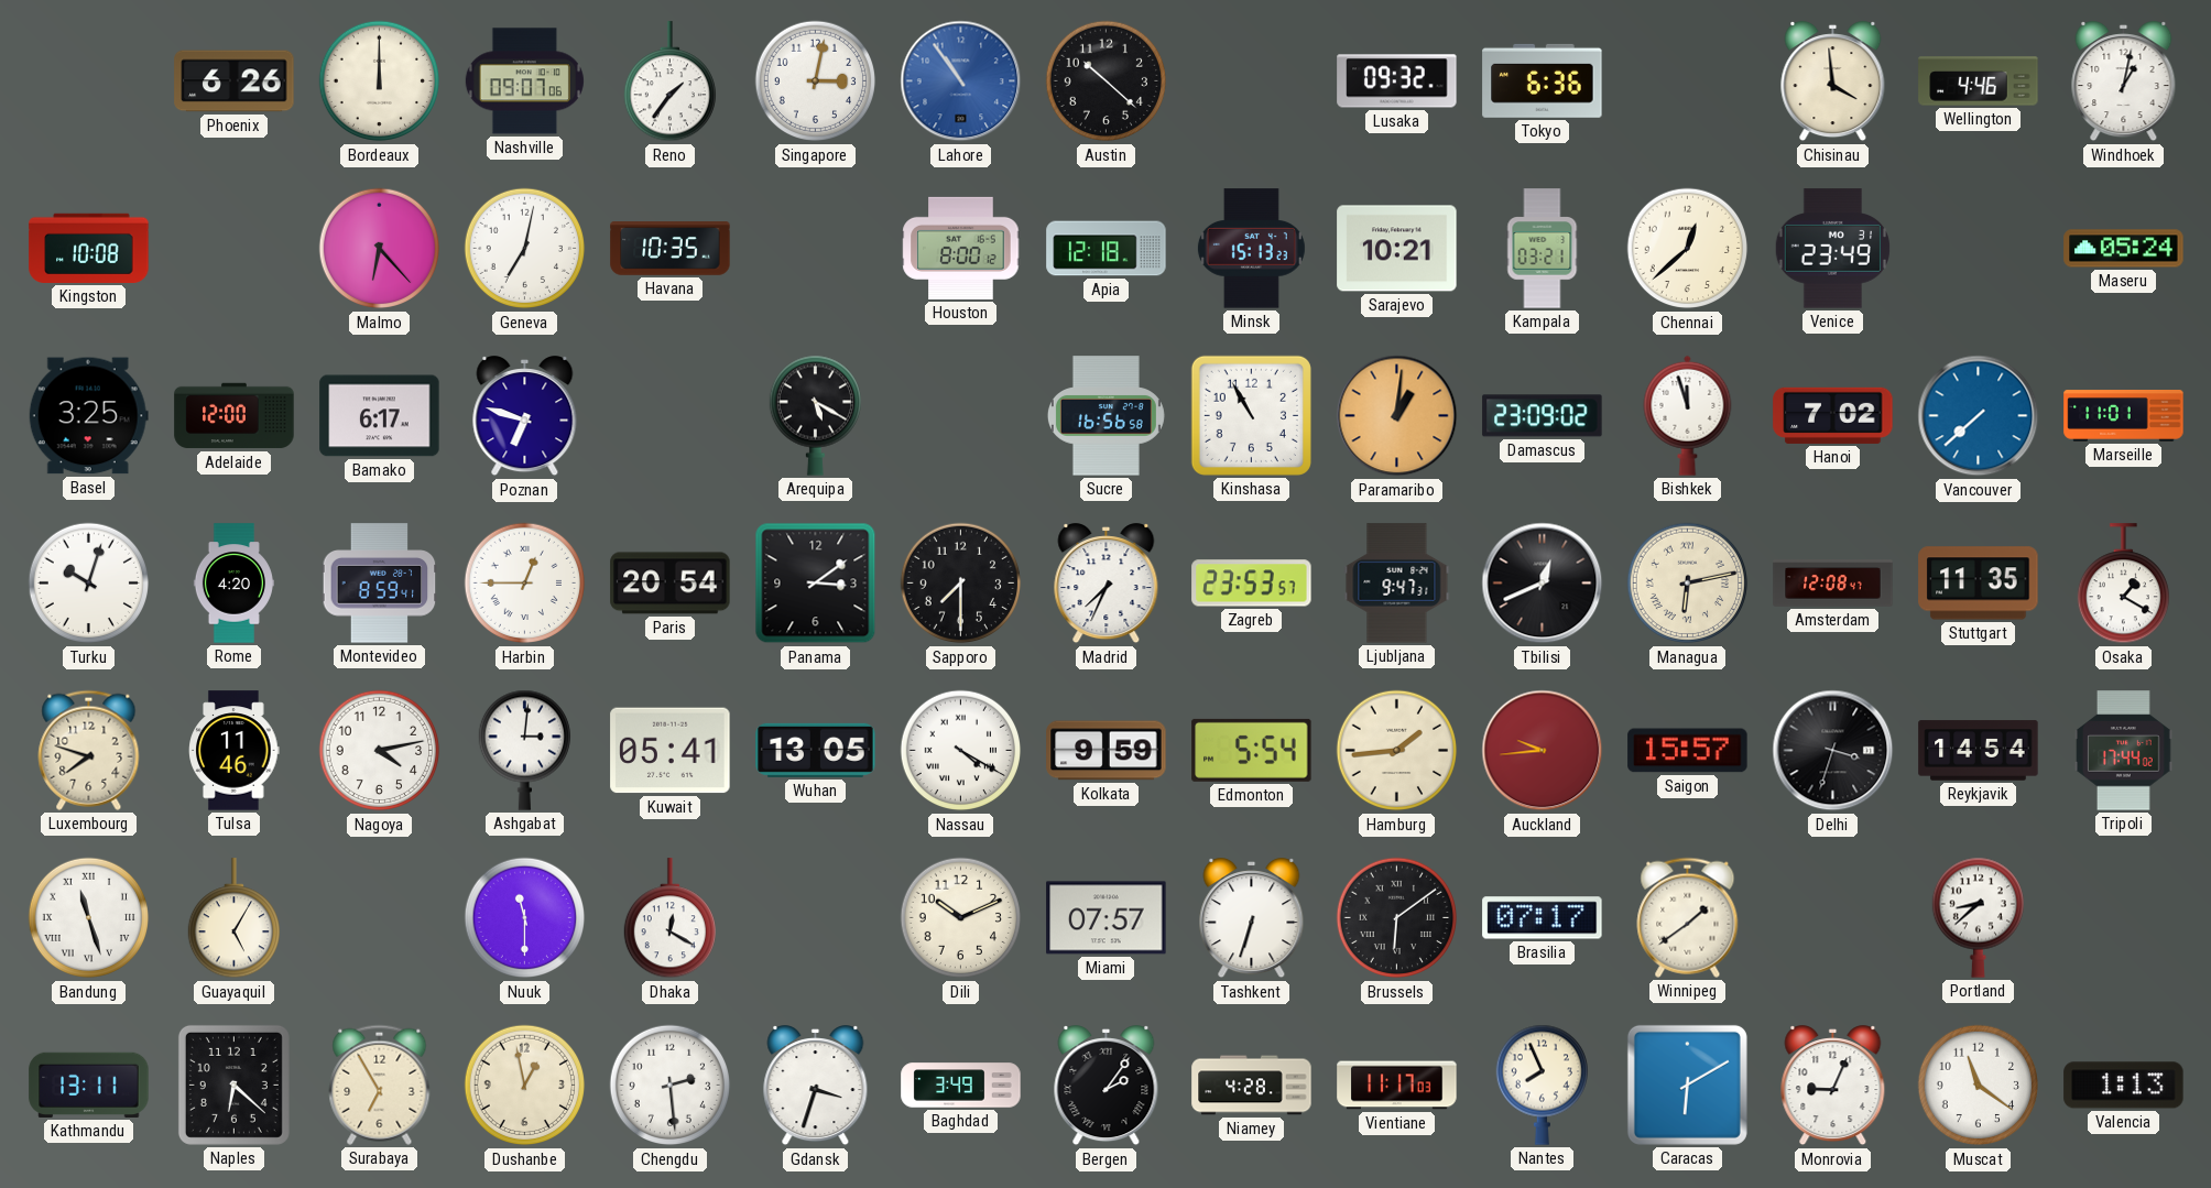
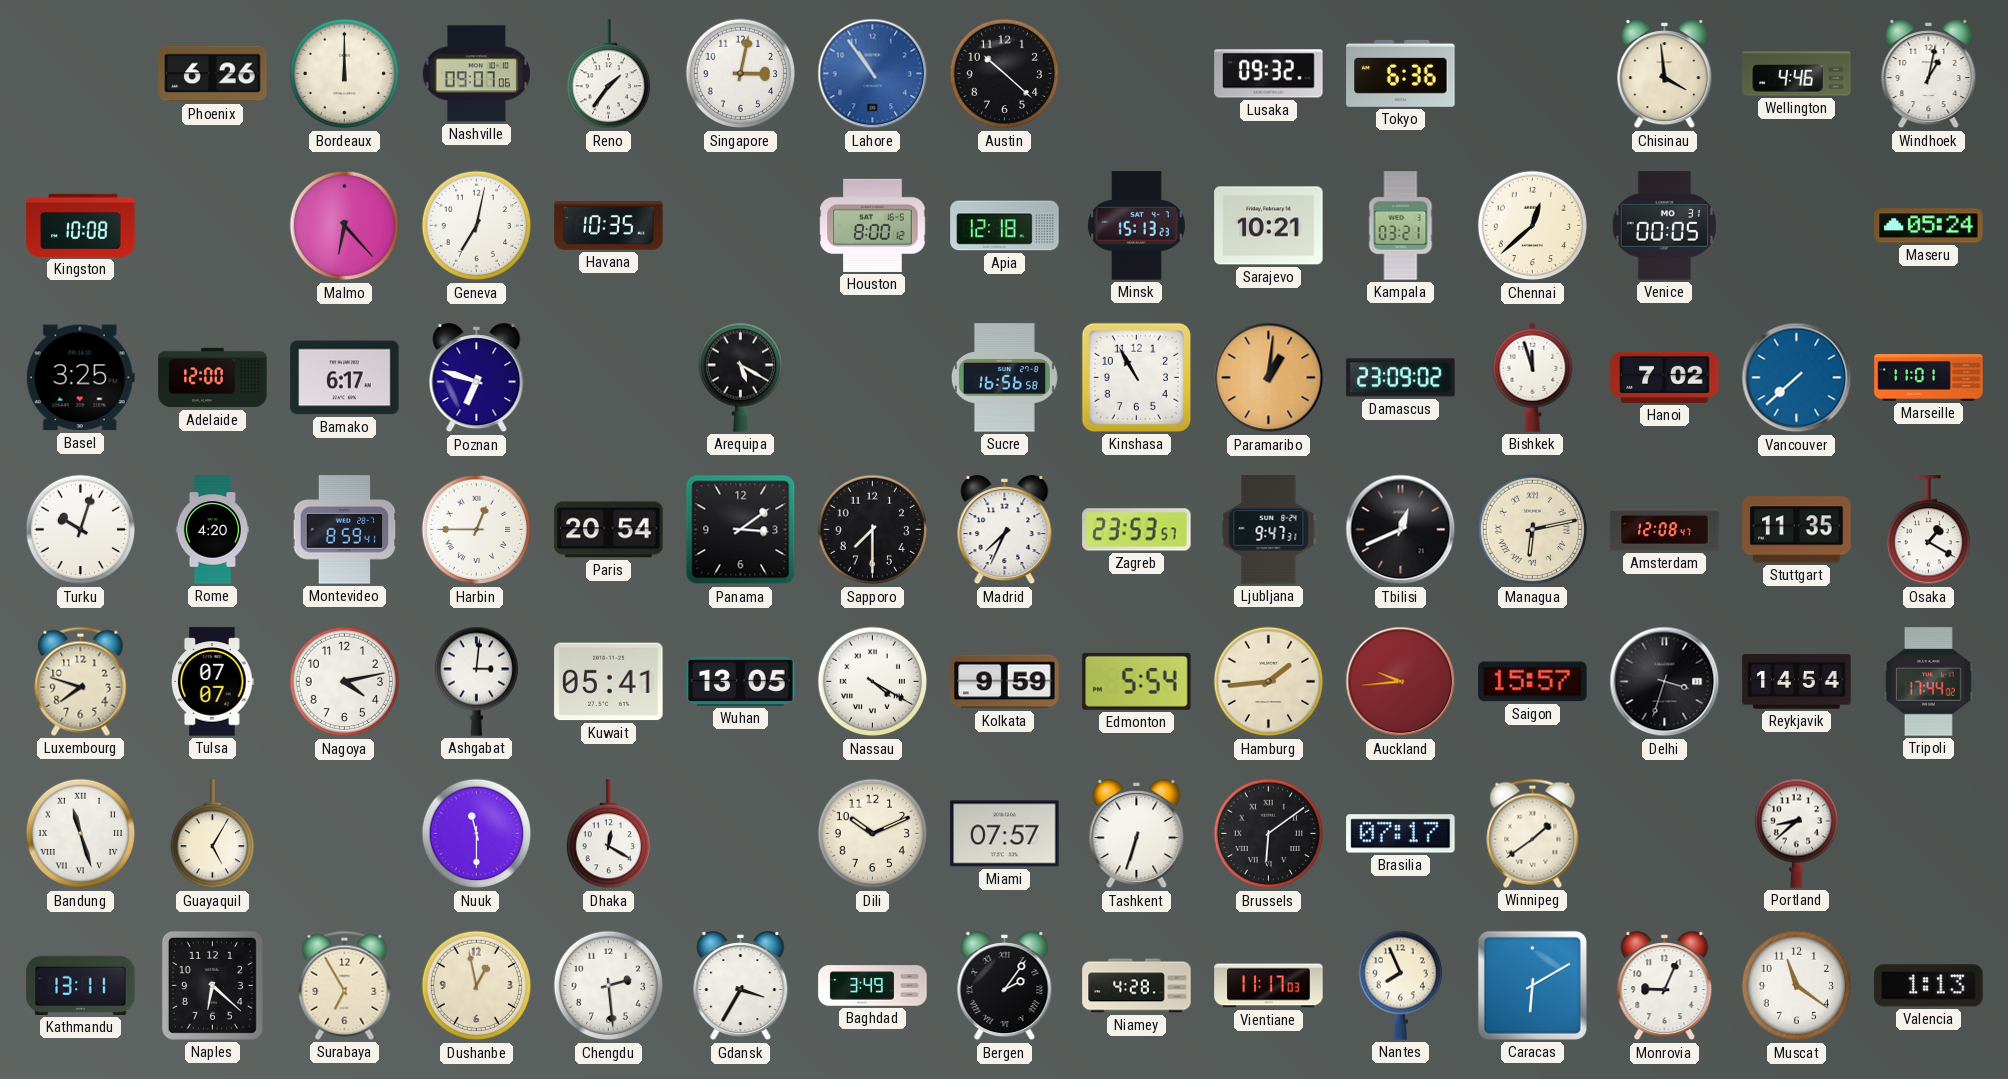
Venice: 23:49 -> 00:05 (1664, 226)
Tulsa: 11:46 -> 07:07 (213, 682)
Gdansk: 3:33 -> 3:35 (741, 986)
